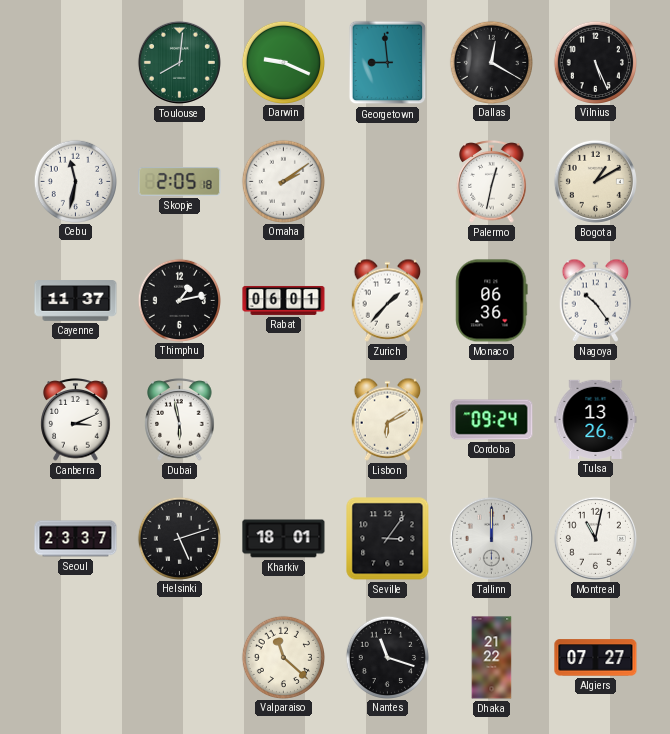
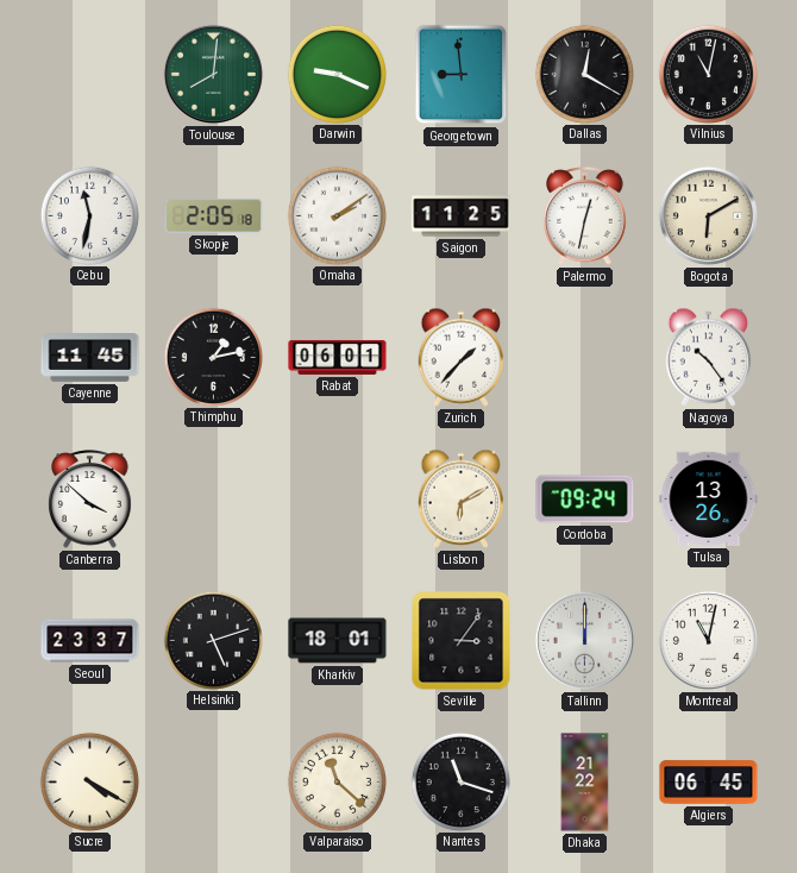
Vilnius: 5:26 -> 11:02 (708, 74)
Saigon: none -> 11:25 (462, 216)
Bogota: 1:10 -> 6:10 (708, 215)
Cayenne: 11:37 -> 11:45 (90, 358)
Monaco: 06:36 -> none (492, 301)
Canberra: 3:11 -> 3:52 (90, 500)
Dubai: 5:58 -> none (180, 420)
Sucre: none -> 4:20 (89, 781)
Algiers: 07:27 -> 06:45 (709, 783)
